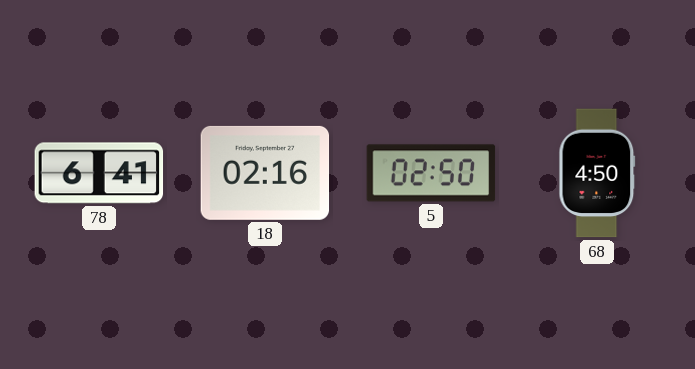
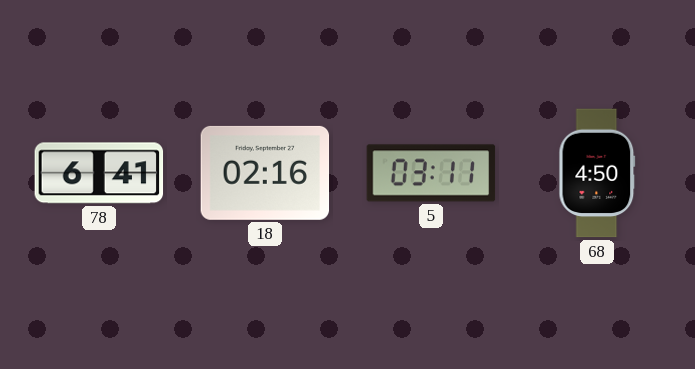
5: 02:50 -> 03:11 (431, 173)
